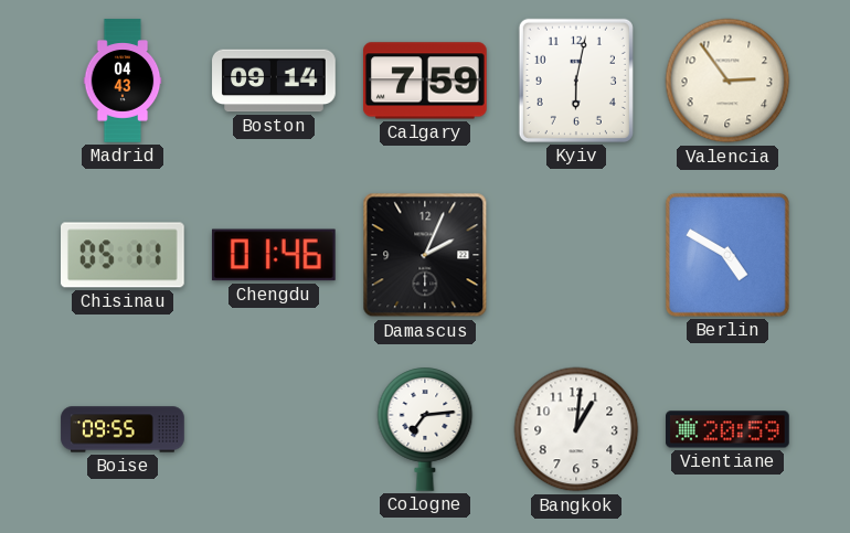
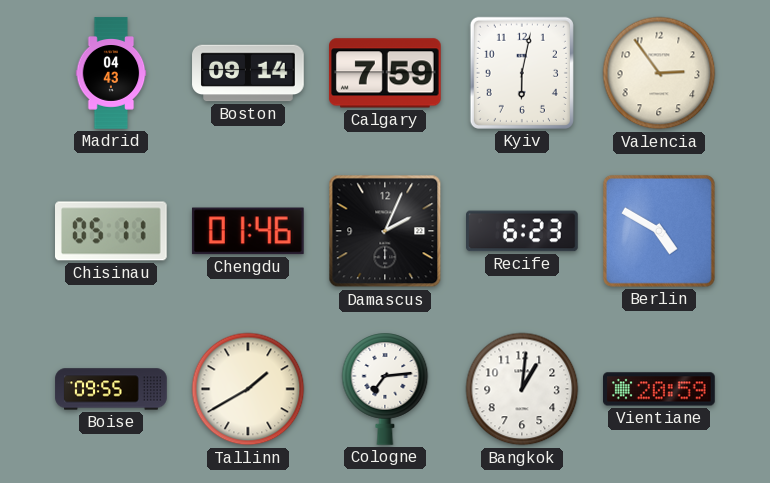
Recife: none -> 6:23 (523, 231)
Tallinn: none -> 1:40 (248, 389)
